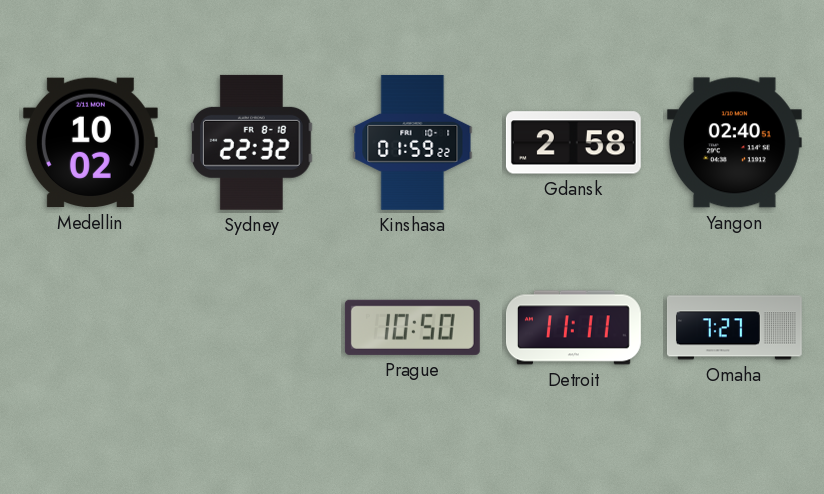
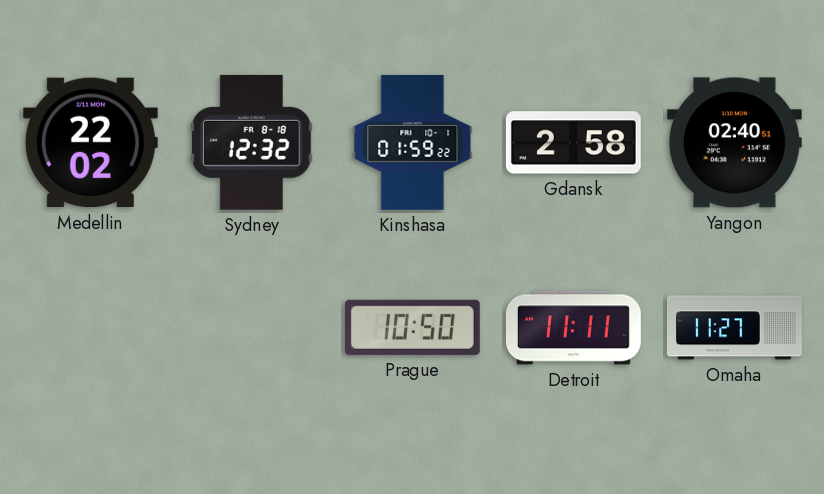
Medellin: 10:02 -> 22:02 (90, 143)
Sydney: 22:32 -> 12:32 (252, 142)
Omaha: 7:27 -> 11:27 (734, 328)
